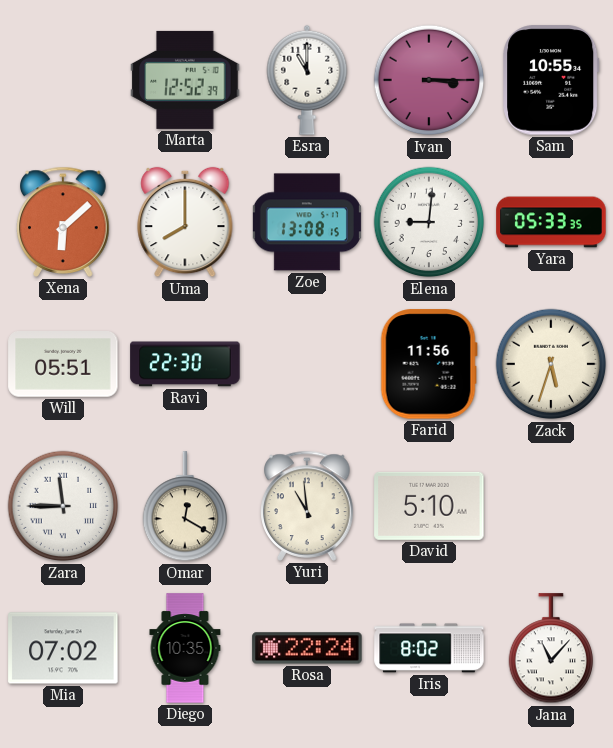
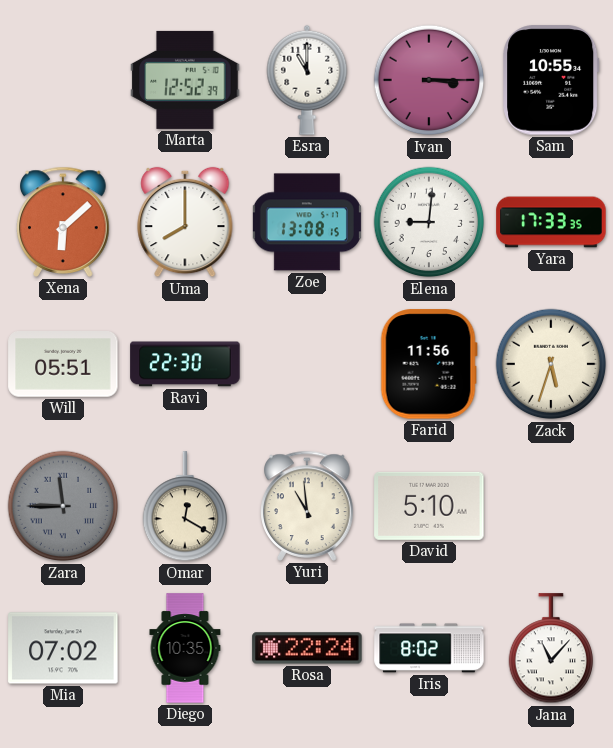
Yara: 05:33 -> 17:33 (551, 222)
Zara dial: white -> grey (63, 506)
